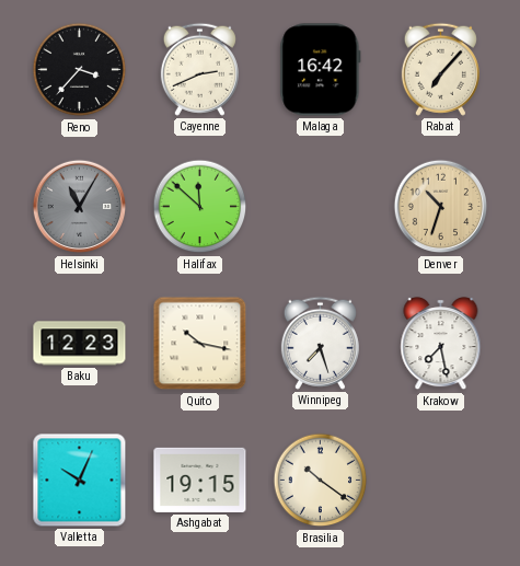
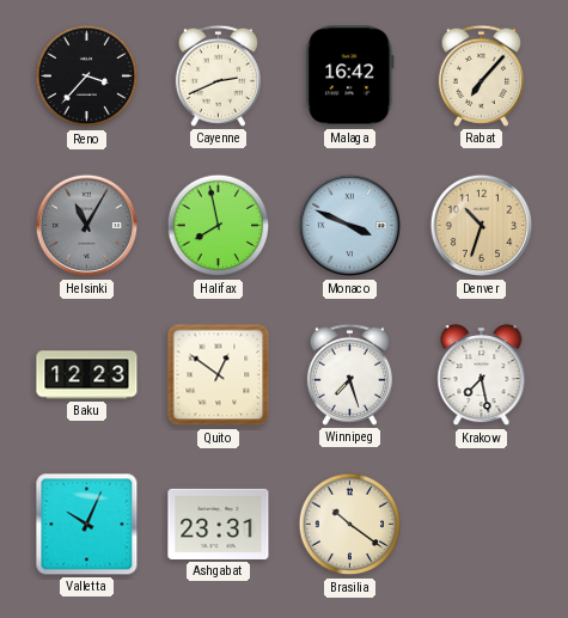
Halifax: 11:52 -> 7:58 (219, 226)
Monaco: none -> 3:49 (350, 226)
Quito: 10:17 -> 12:51 (219, 375)
Ashgabat: 19:15 -> 23:31 (219, 524)
